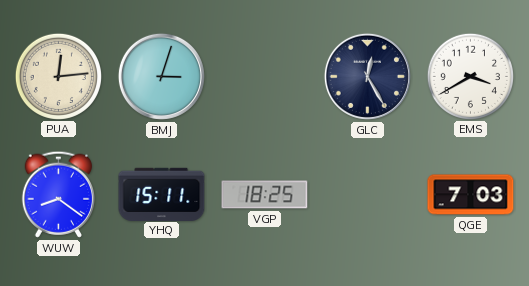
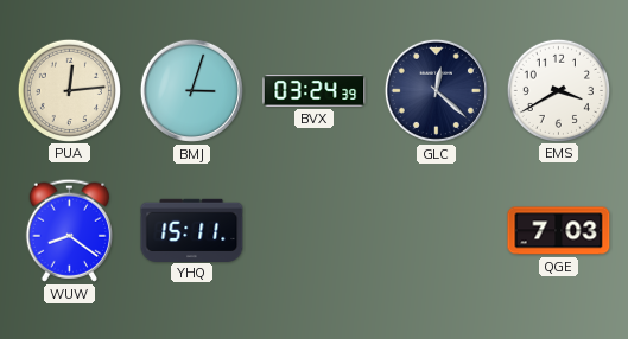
BVX: none -> 03:24 (315, 91)
GLC: 12:25 -> 12:22 (436, 90)
VGP: 18:25 -> none (265, 195)
